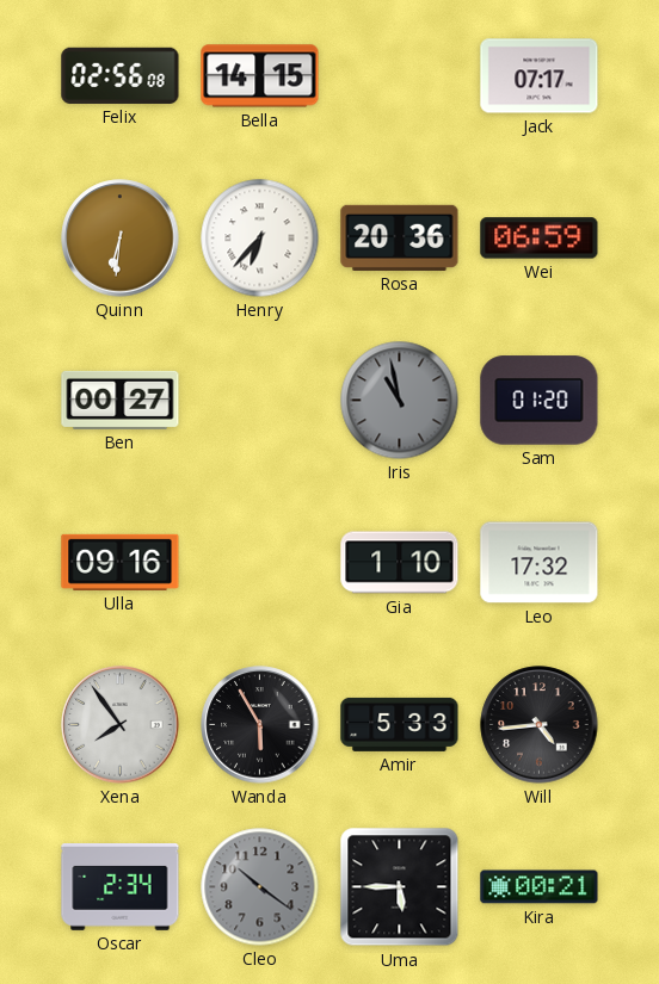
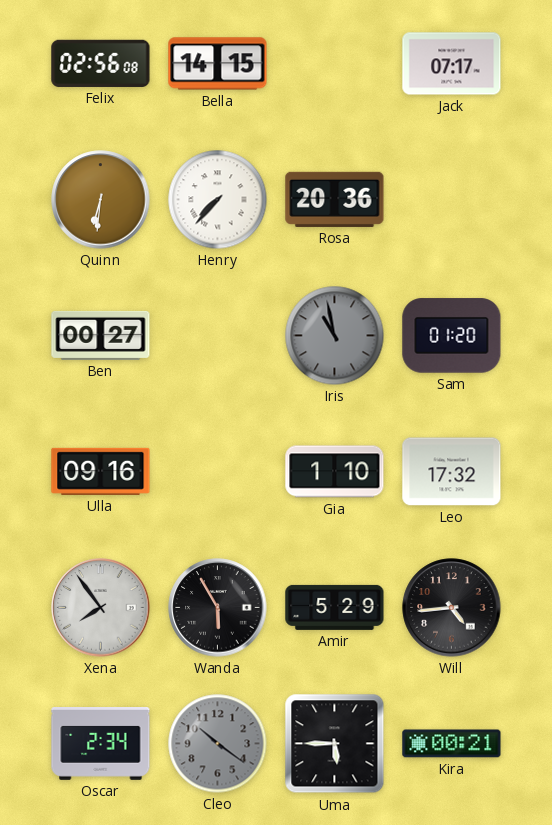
Henry: 6:37 -> 7:37 (218, 200)
Wei: 06:59 -> none (540, 239)
Amir: 5:33 -> 5:29 (335, 607)
